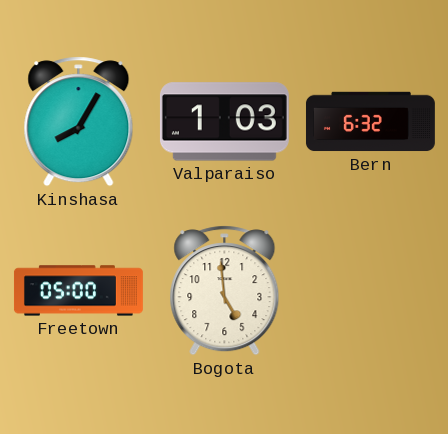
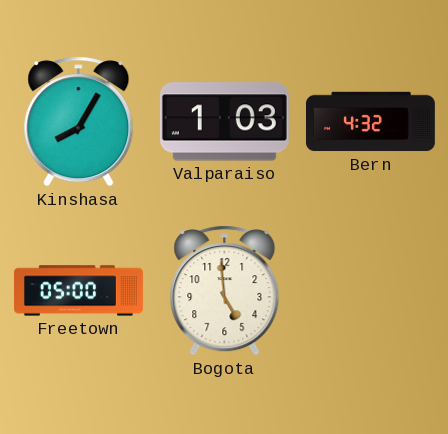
Bern: 6:32 -> 4:32 (370, 122)
